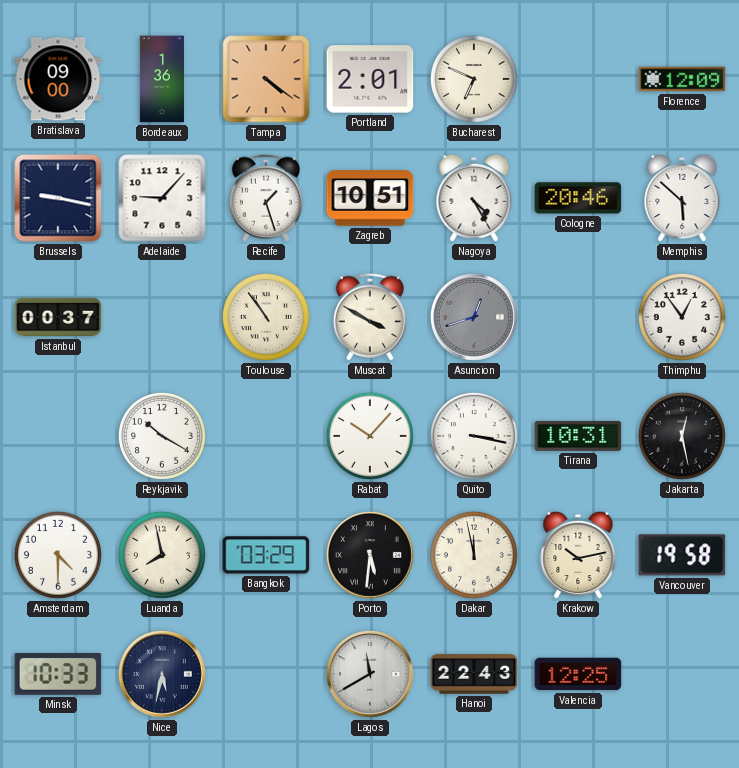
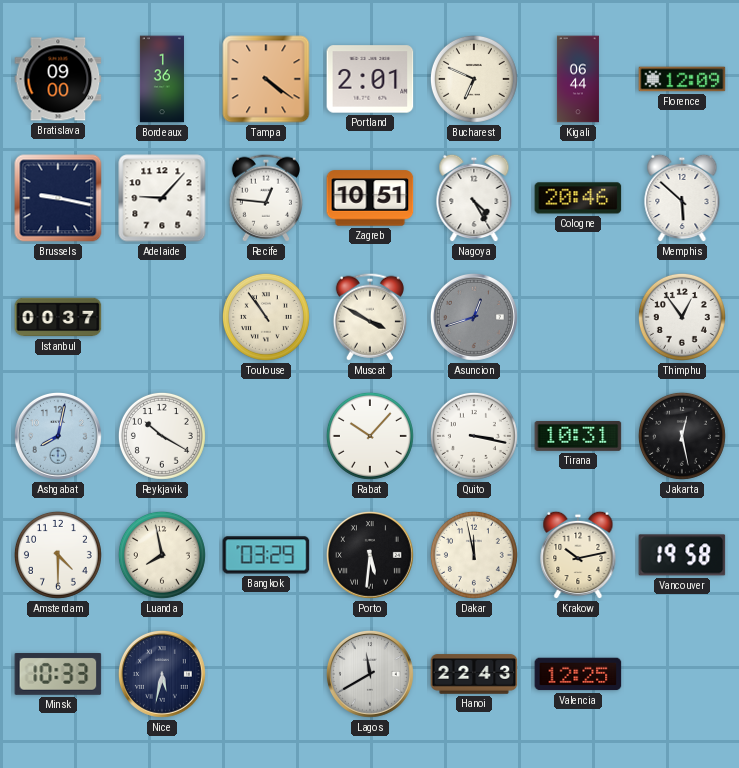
Kigali: none -> 06:44 (578, 79)
Recife: 1:27 -> 12:46 (266, 198)
Ashgabat: none -> 8:02 (58, 436)
